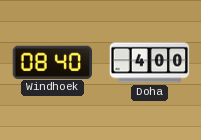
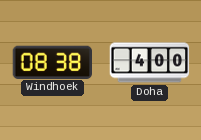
Windhoek: 08:40 -> 08:38 (52, 62)
